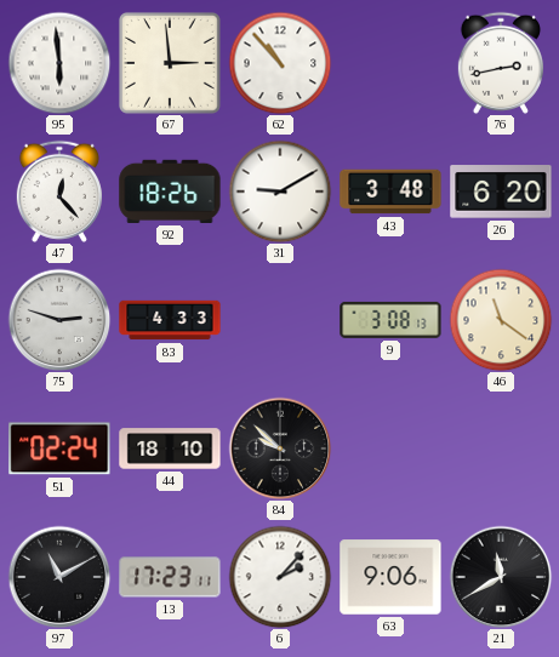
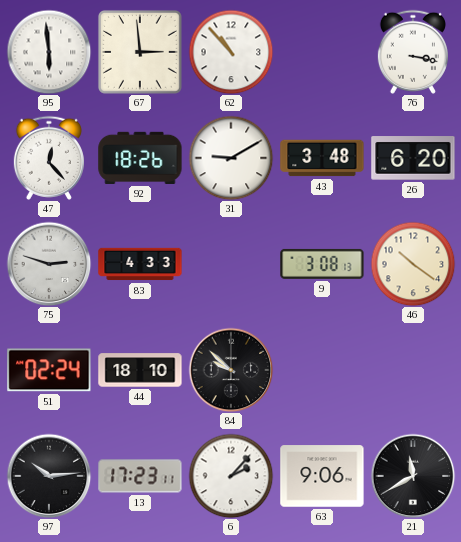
76: 2:43 -> 3:17 (413, 52)
46: 11:21 -> 10:21 (413, 264)
97: 11:10 -> 10:14 (49, 476)
